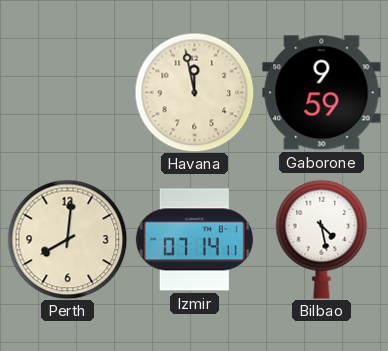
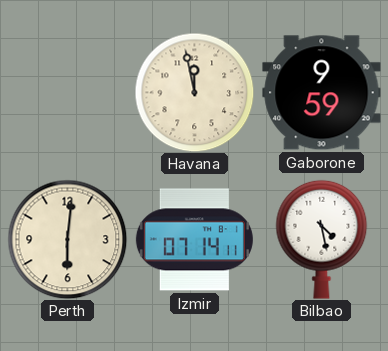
Perth: 8:01 -> 6:01 (67, 239)
